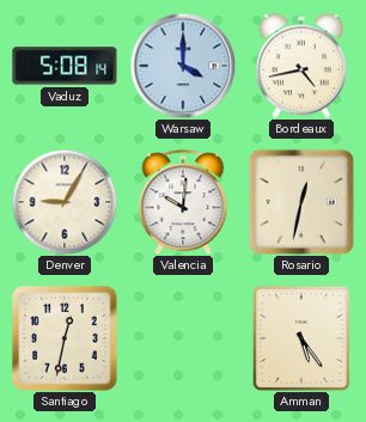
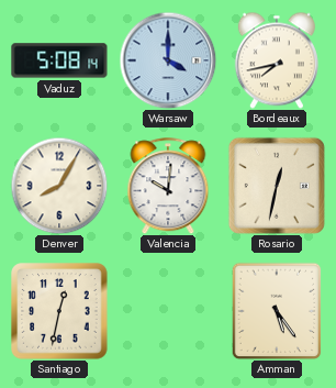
Bordeaux: 4:43 -> 7:43 (277, 60)
Denver: 9:05 -> 8:05 (59, 186)
